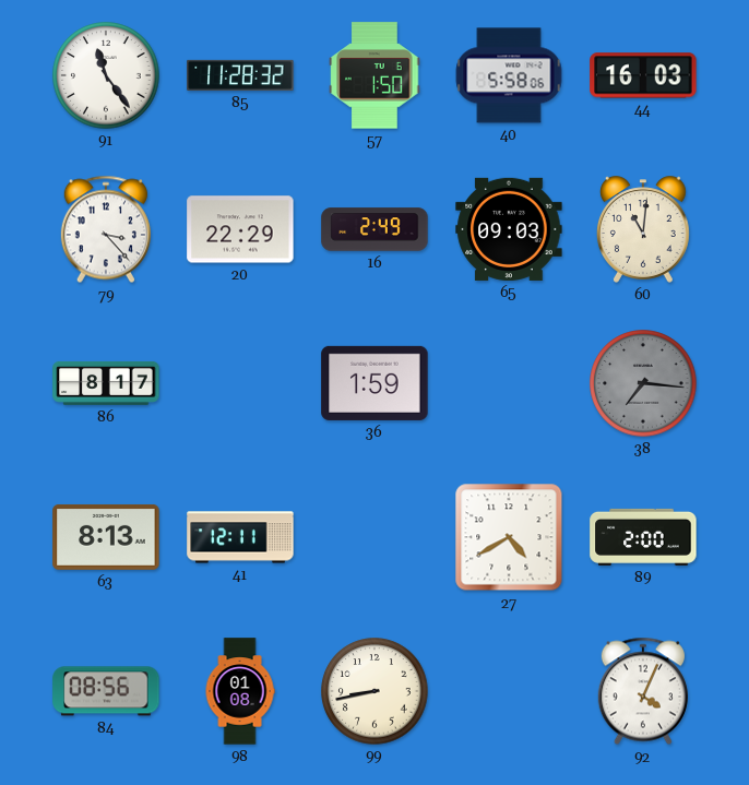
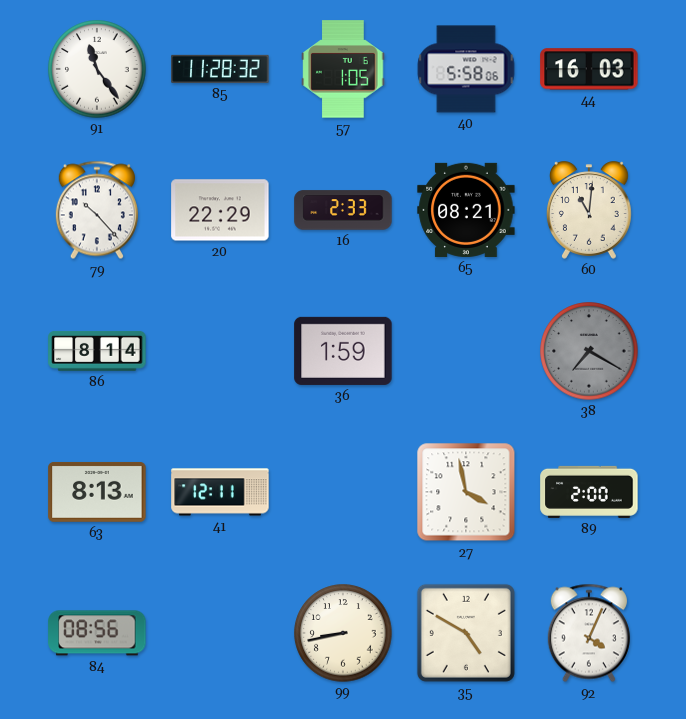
57: 1:50 -> 1:05 (343, 69)
79: 3:23 -> 10:23 (97, 210)
16: 2:49 -> 2:33 (343, 210)
65: 09:03 -> 08:21 (466, 210)
86: 8:17 -> 8:14 (97, 351)
38: 7:16 -> 7:20 (589, 351)
27: 4:40 -> 3:58 (466, 492)
98: 01:08 -> none (240, 691)
35: none -> 4:50 (466, 633)
